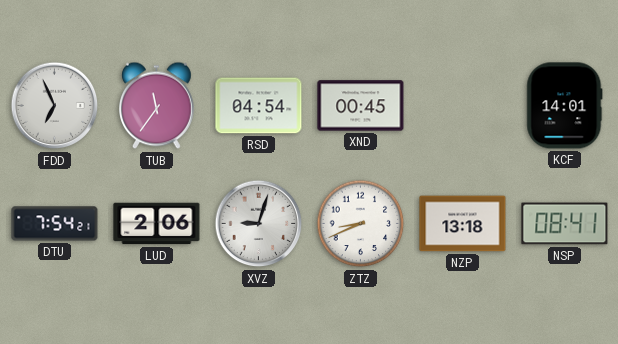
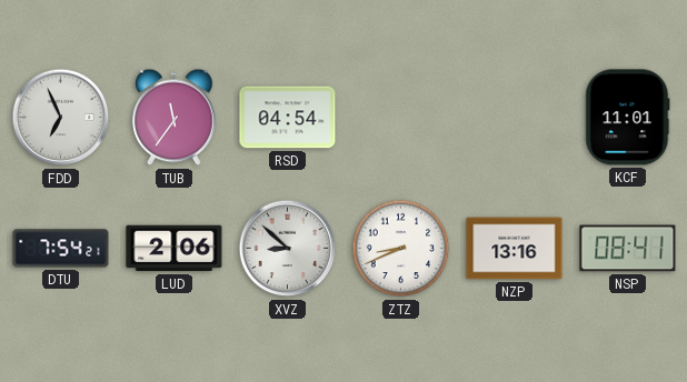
XND: 00:45 -> none (361, 106)
KCF: 14:01 -> 11:01 (628, 118)
XVZ: 9:03 -> 8:52 (288, 249)
NZP: 13:18 -> 13:16 (515, 249)
